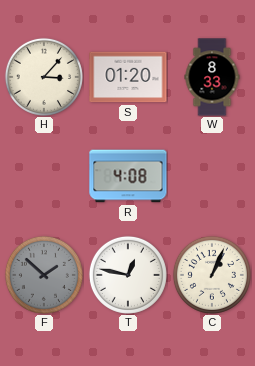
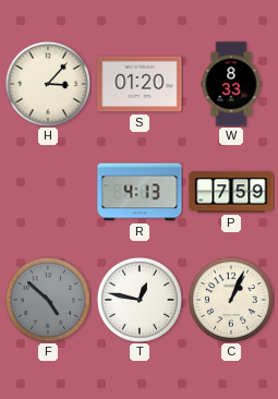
R: 4:08 -> 4:13 (140, 192)
P: none -> 7:59 (231, 192)
F: 1:52 -> 4:52 (48, 300)
